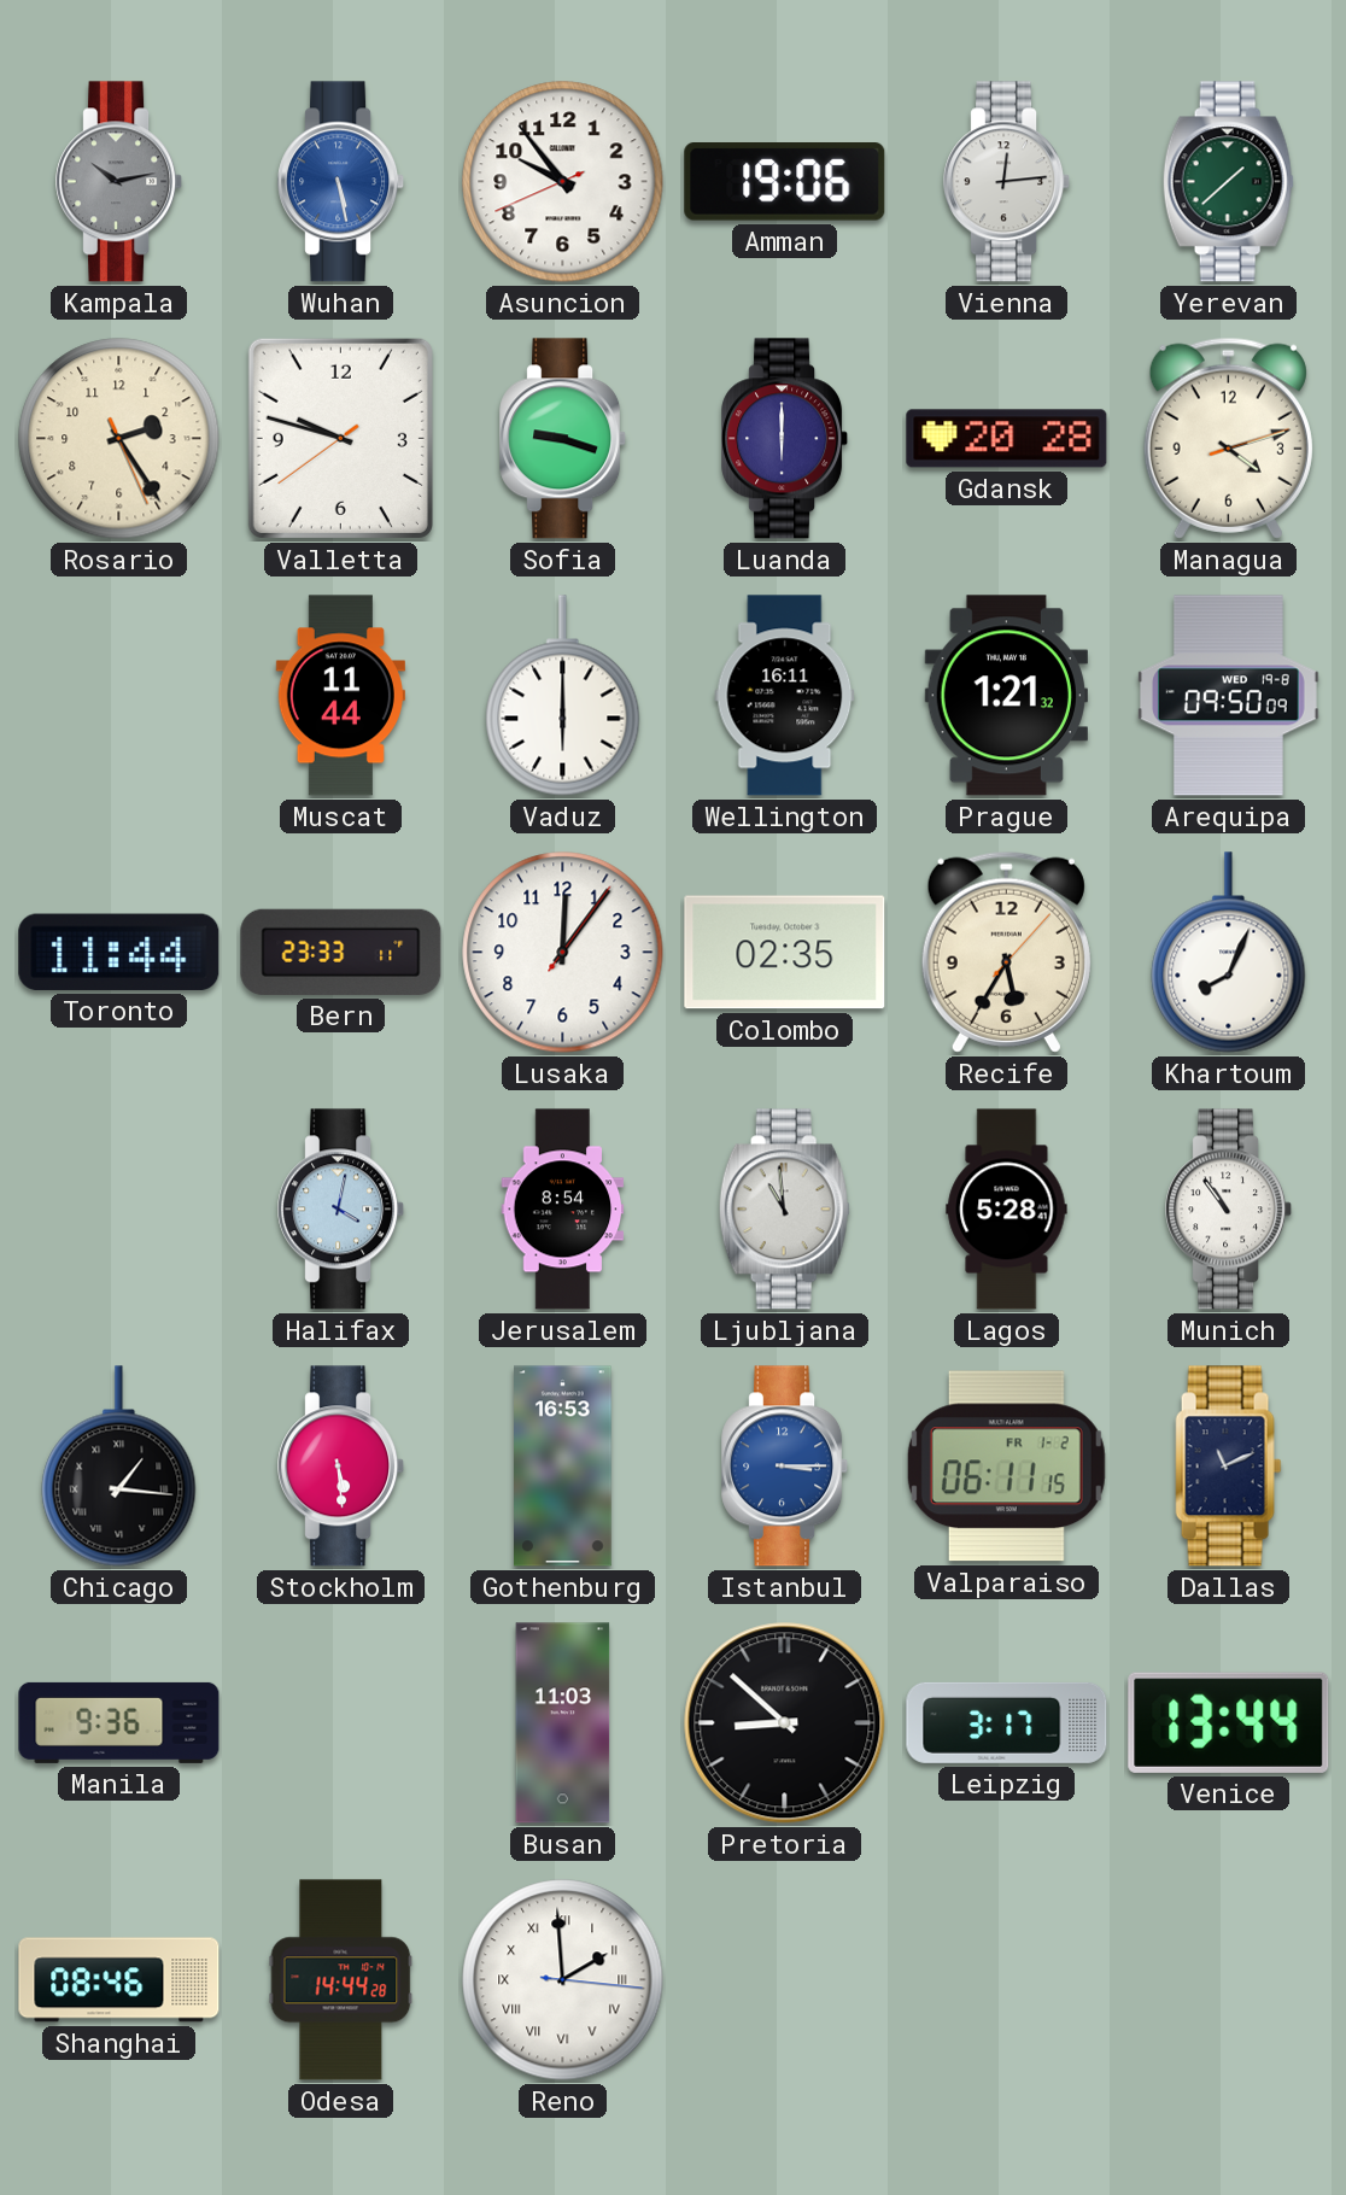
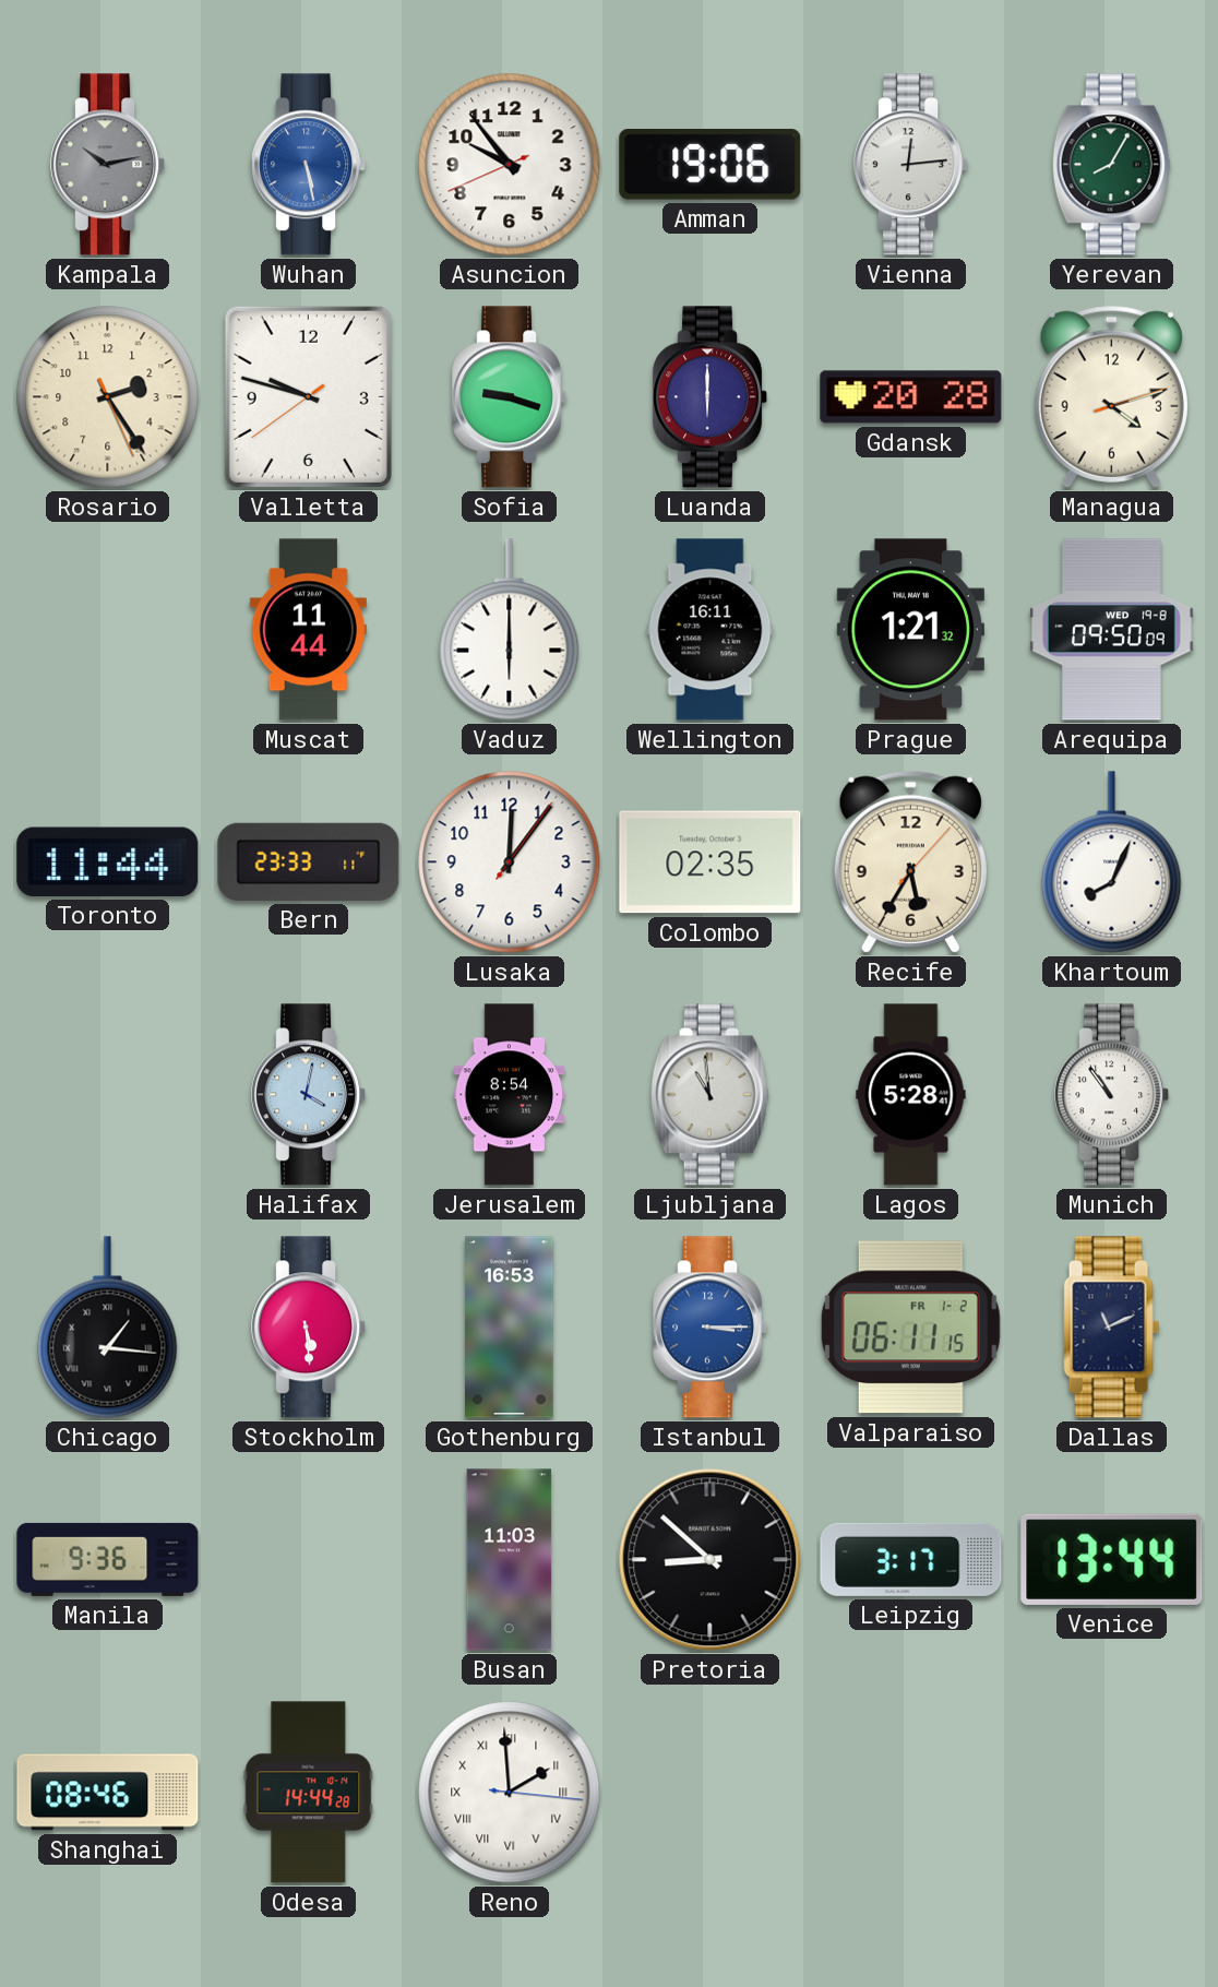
Yerevan: 1:38 -> 8:05 (1111, 165)
